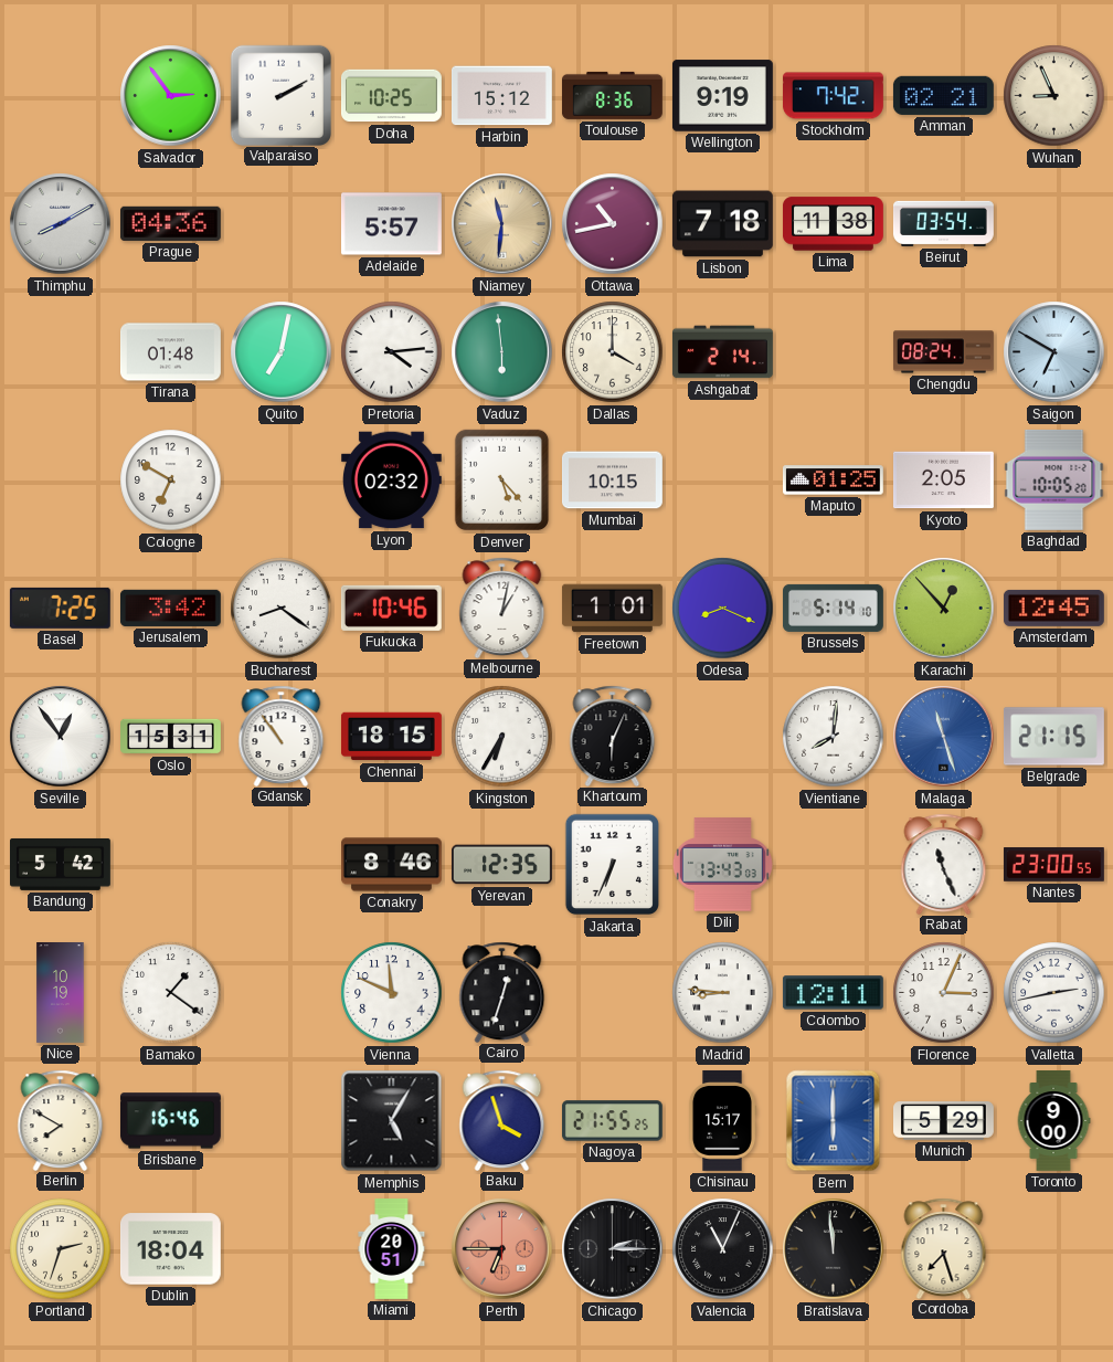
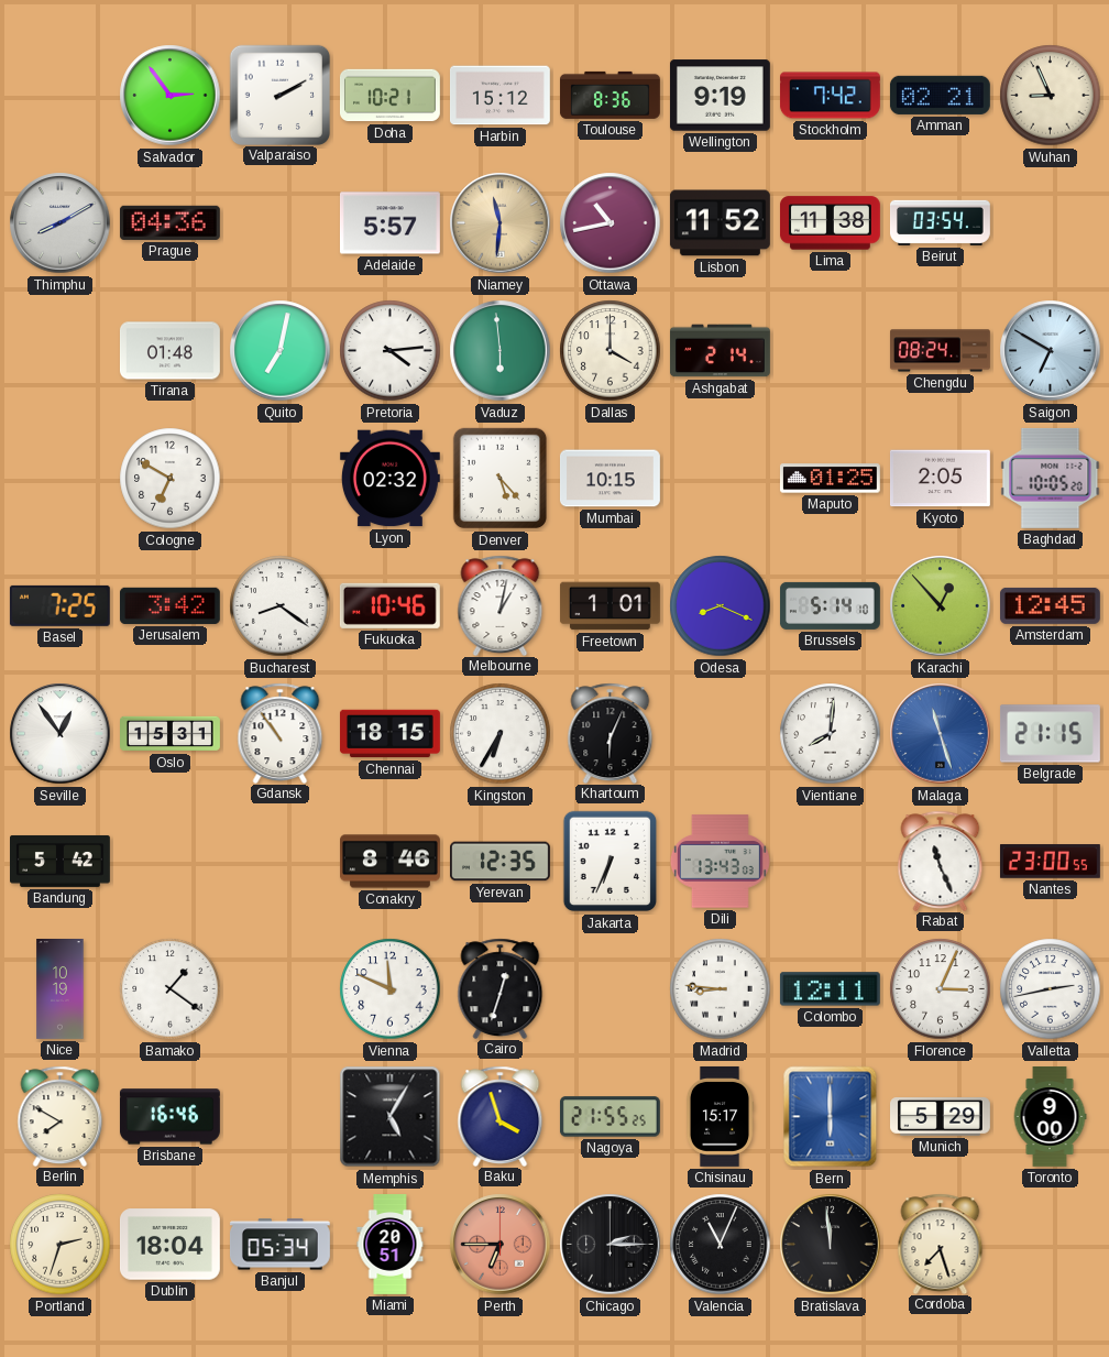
Doha: 10:25 -> 10:21 (389, 96)
Lisbon: 7:18 -> 11:52 (720, 223)
Banjul: none -> 05:34 (279, 1245)
